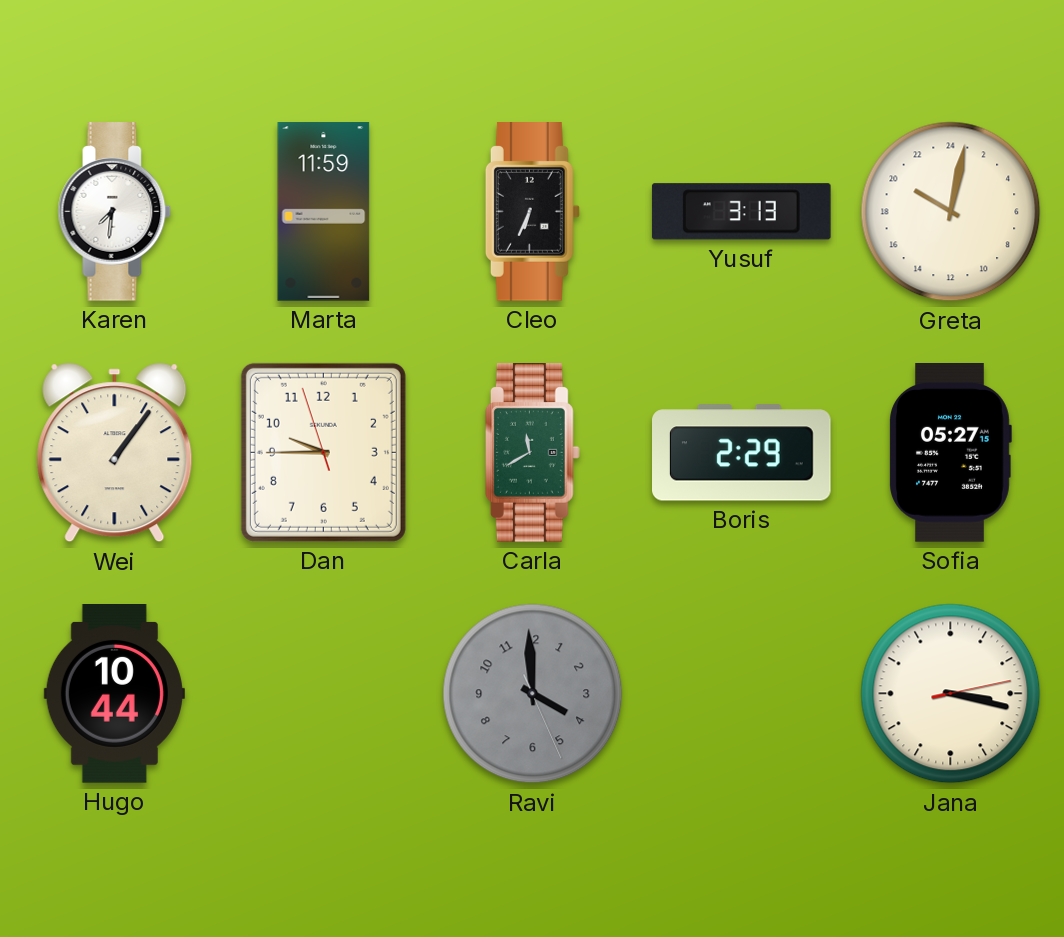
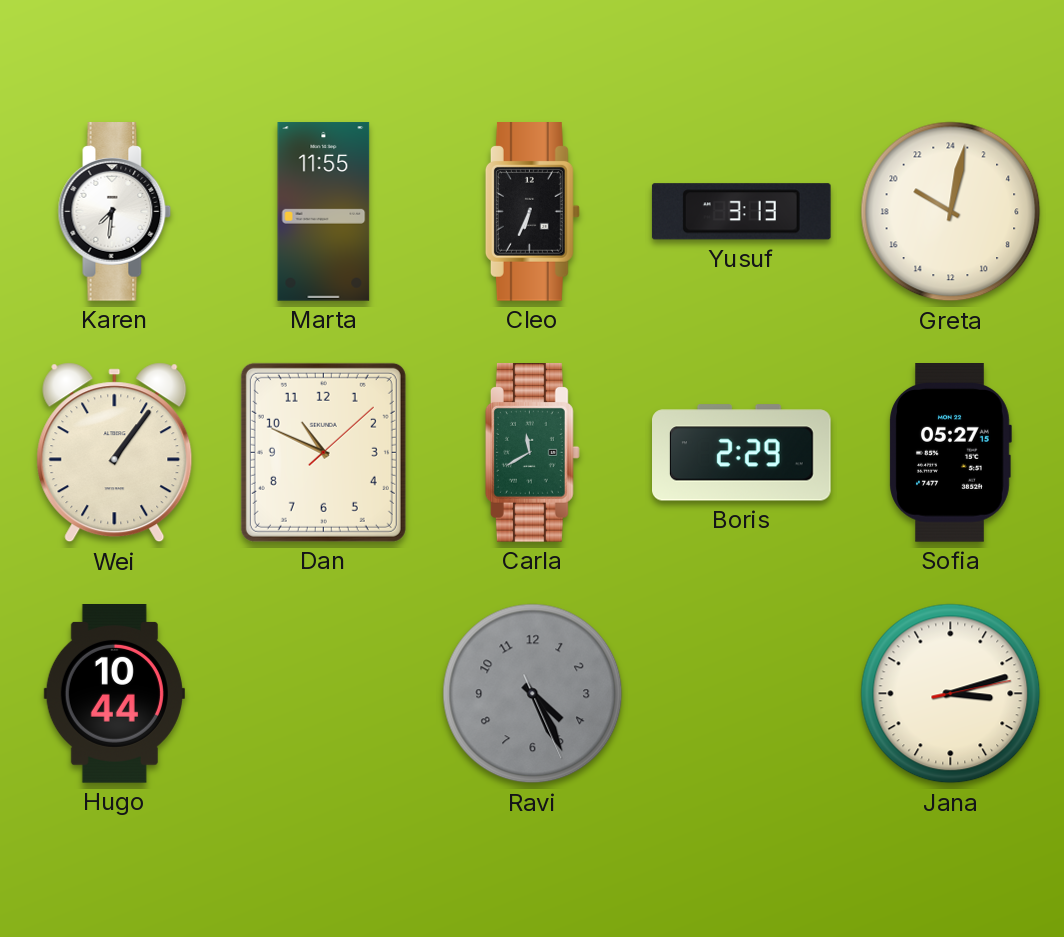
Marta: 11:59 -> 11:55 (324, 212)
Dan: 9:44 -> 10:49 (323, 452)
Ravi: 3:59 -> 4:25 (533, 694)
Jana: 3:17 -> 3:12 (951, 694)
